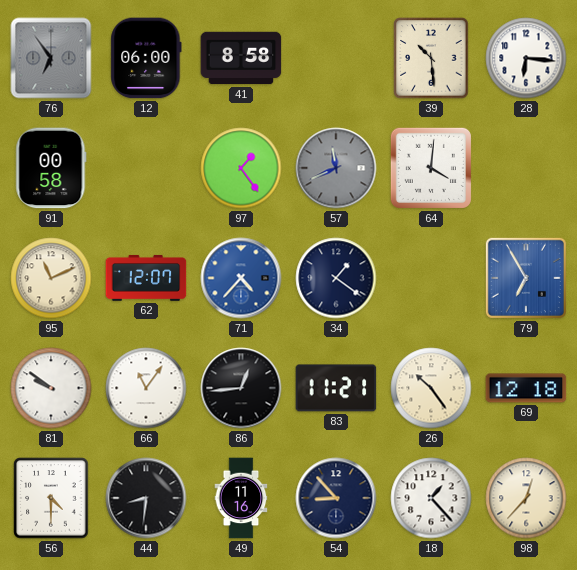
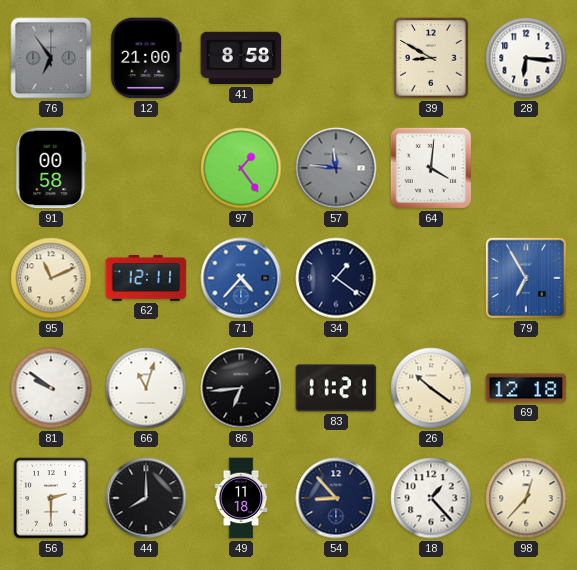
12: 06:00 -> 21:00 (146, 58)
39: 10:29 -> 8:50 (431, 58)
57: 11:41 -> 11:46 (336, 168)
62: 12:07 -> 12:11 (146, 278)
66: 11:06 -> 11:03 (146, 388)
86: 12:44 -> 6:44 (241, 388)
26: 10:24 -> 10:21 (431, 388)
56: 4:30 -> 2:30 (51, 498)
44: 8:31 -> 8:00 (146, 498)
49: 11:16 -> 11:18 (241, 498)
